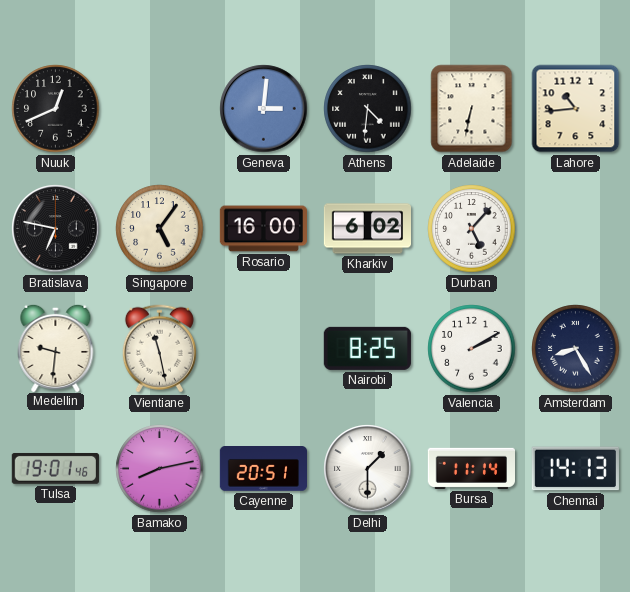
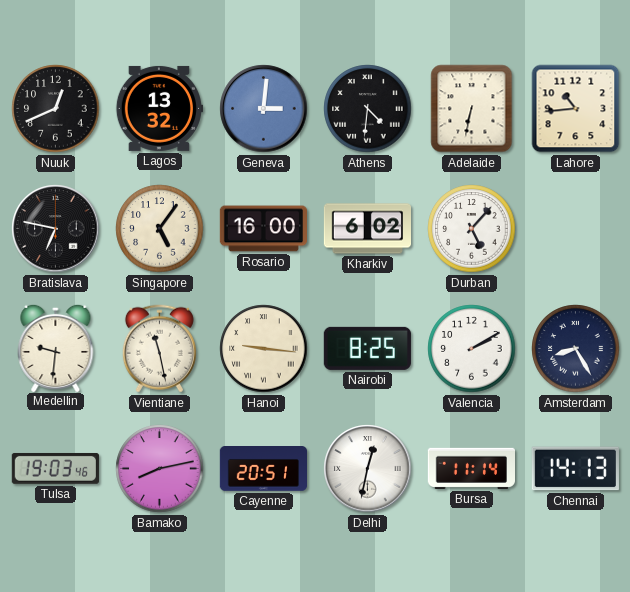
Lagos: none -> 13:32 (159, 108)
Hanoi: none -> 9:16 (264, 349)
Tulsa: 19:01 -> 19:03 (55, 468)
Delhi: 1:30 -> 12:32 (368, 469)
